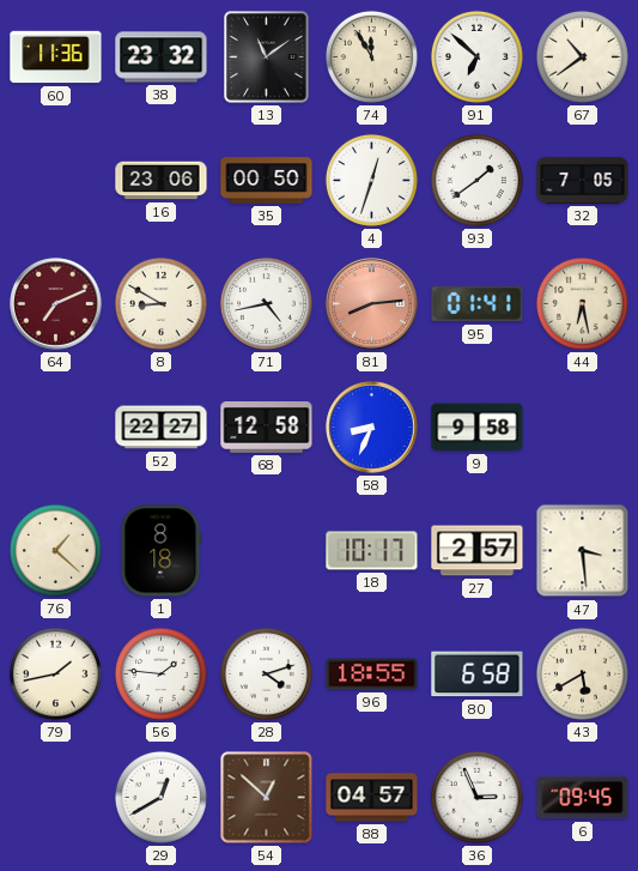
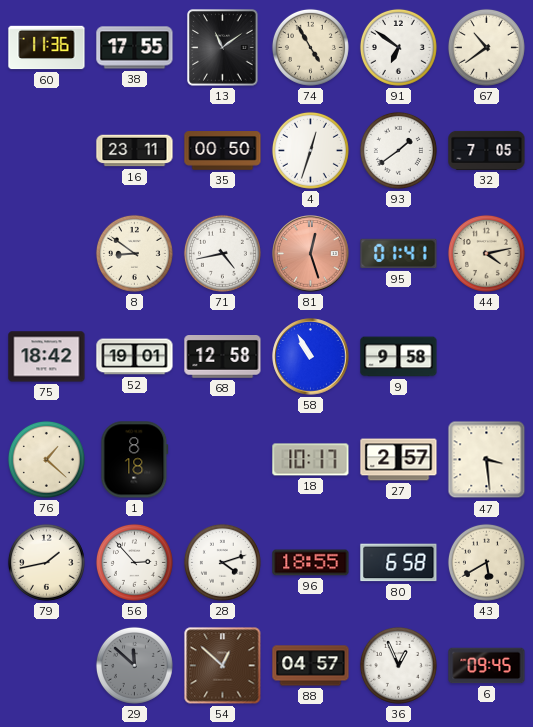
38: 23:32 -> 17:55 (135, 48)
74: 11:55 -> 4:55 (310, 47)
91: 6:52 -> 6:51 (398, 47)
16: 23:06 -> 23:11 (135, 151)
64: 7:11 -> none (56, 304)
8: 8:50 -> 8:51 (134, 253)
81: 8:14 -> 12:27 (311, 254)
44: 6:28 -> 4:13 (486, 253)
75: none -> 18:42 (47, 357)
52: 22:27 -> 19:01 (135, 357)
58: 8:34 -> 10:55 (311, 357)
56: 1:46 -> 2:53 (134, 562)
29: 12:40 -> 11:52 (134, 665)
29 dial: white -> grey (134, 665)
36: 2:56 -> 12:56 (398, 665)
